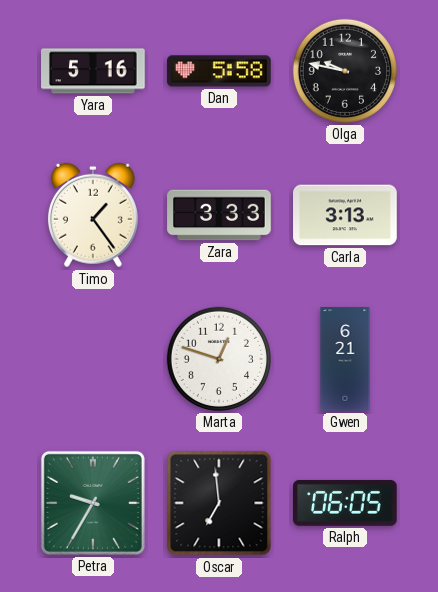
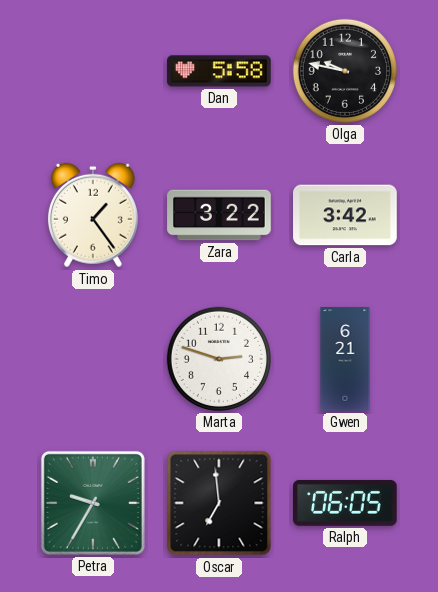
Yara: 5:16 -> none (93, 71)
Zara: 3:33 -> 3:22 (219, 215)
Carla: 3:13 -> 3:42 (345, 215)
Marta: 12:48 -> 2:48 (219, 359)
